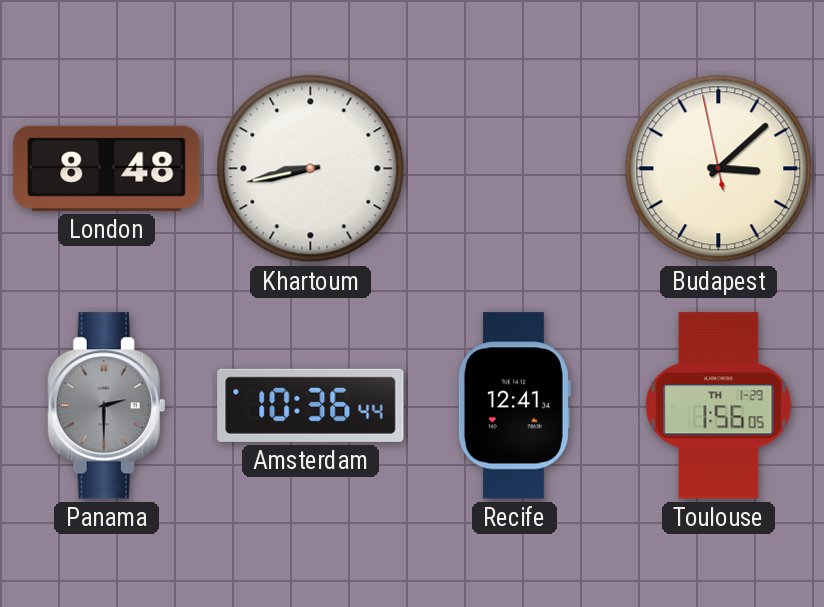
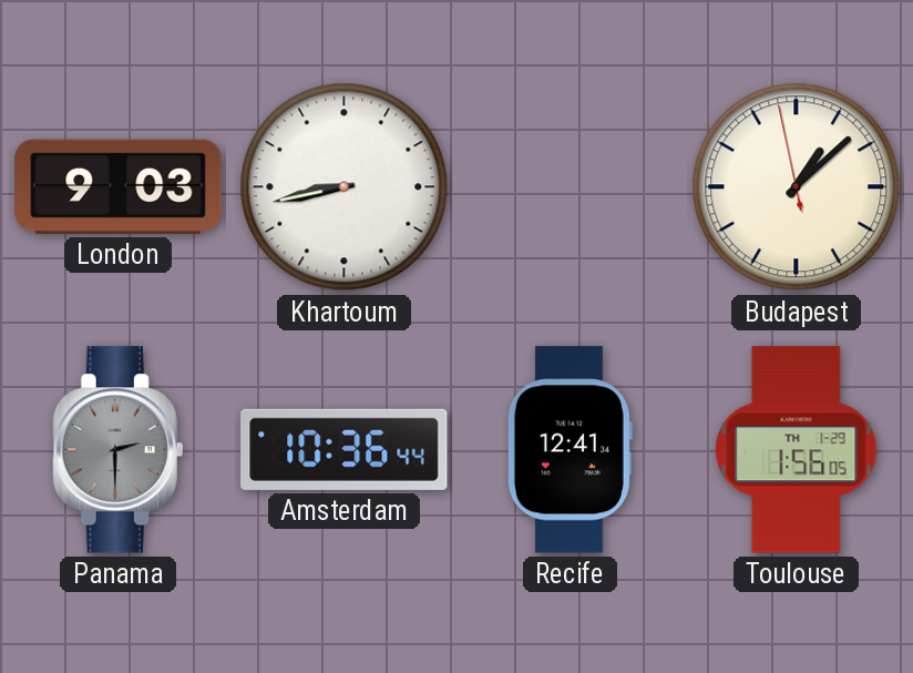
London: 8:48 -> 9:03 (119, 186)
Budapest: 3:07 -> 1:07 (797, 187)
